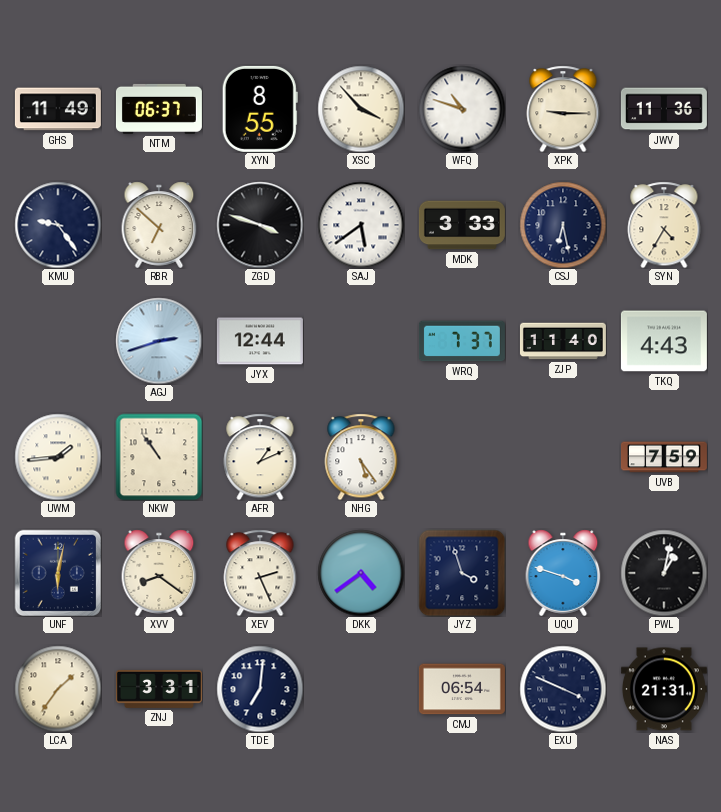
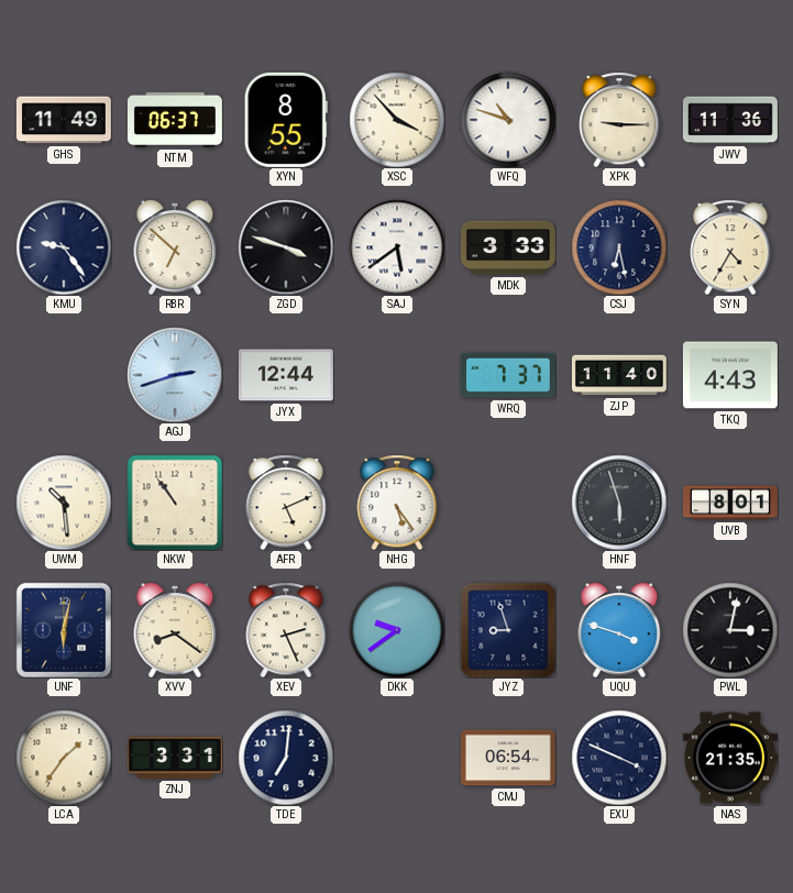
UWM: 1:44 -> 10:29 (64, 503)
AFR: 1:11 -> 5:11 (286, 503)
HNF: none -> 5:57 (619, 503)
UVB: 7:59 -> 8:01 (730, 503)
DKK: 4:39 -> 9:39 (397, 630)
JYZ: 3:57 -> 8:57 (508, 630)
PWL: 1:02 -> 3:02 (730, 630)
NAS: 21:31 -> 21:35 (730, 758)
